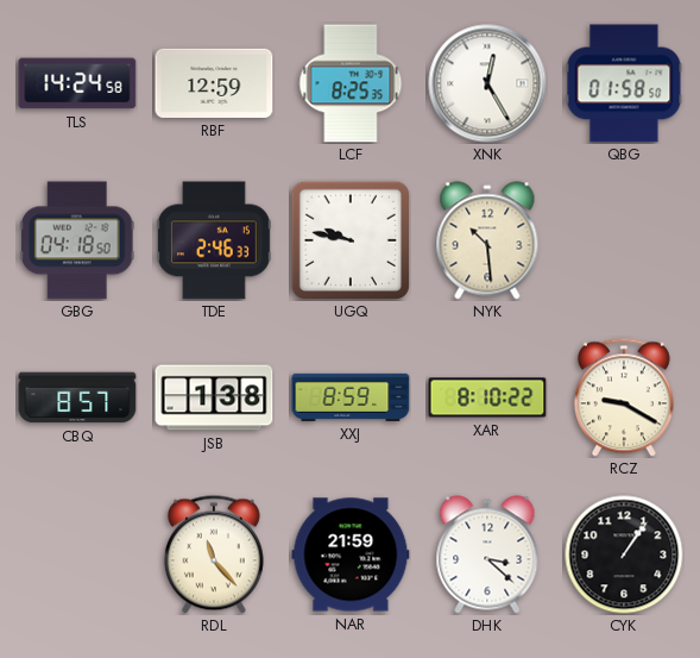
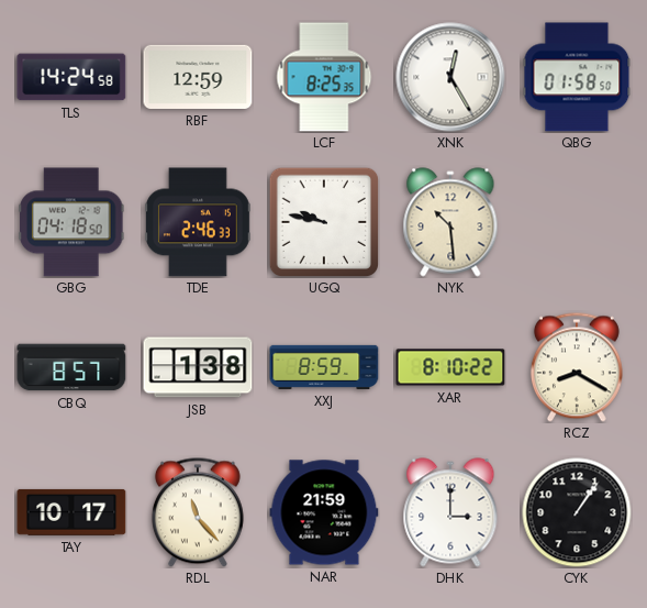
RCZ: 9:20 -> 8:20 (577, 367)
TAY: none -> 10:17 (71, 512)
DHK: 3:22 -> 3:00 (450, 512)
